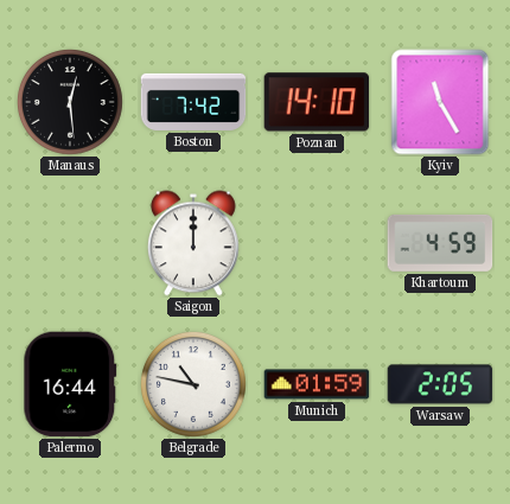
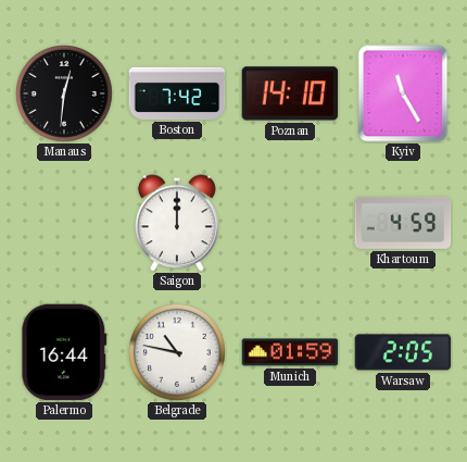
Manaus: 12:29 -> 12:31 (64, 93)
